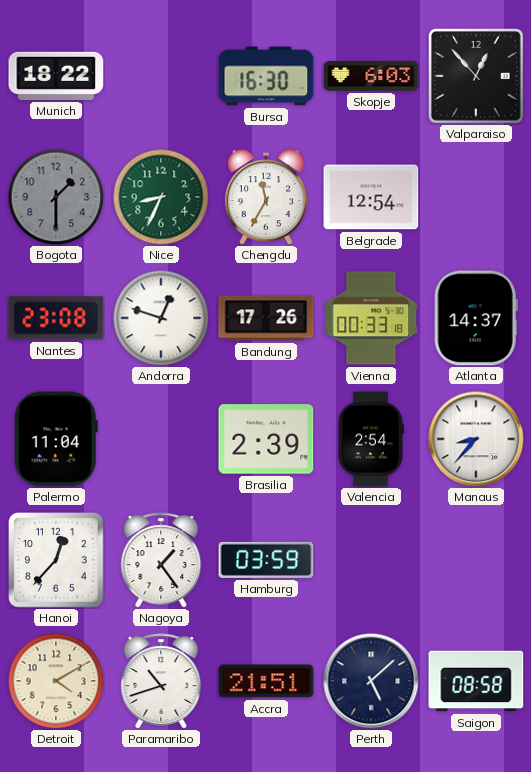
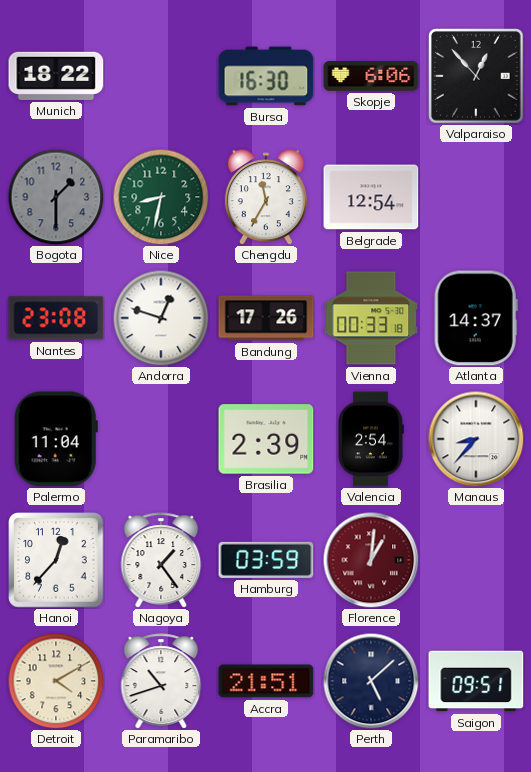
Skopje: 6:03 -> 6:06 (371, 76)
Nice: 8:34 -> 8:32 (161, 197)
Florence: none -> 1:01 (371, 560)
Saigon: 08:58 -> 09:51 (476, 681)
